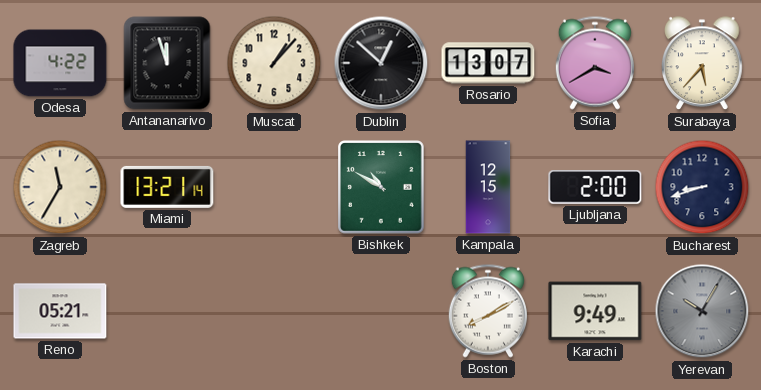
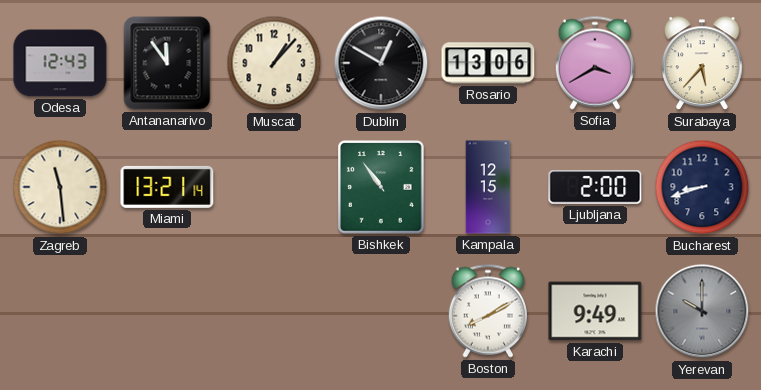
Odesa: 4:22 -> 12:43 (60, 63)
Antananarivo: 11:57 -> 11:54 (167, 63)
Dublin: 12:52 -> 12:50 (381, 63)
Rosario: 13:07 -> 13:06 (488, 63)
Zagreb: 11:35 -> 11:29 (60, 187)
Bishkek: 10:50 -> 10:54 (382, 188)
Reno: 05:21 -> none (60, 311)
Yerevan: 10:05 -> 10:00 (702, 311)
